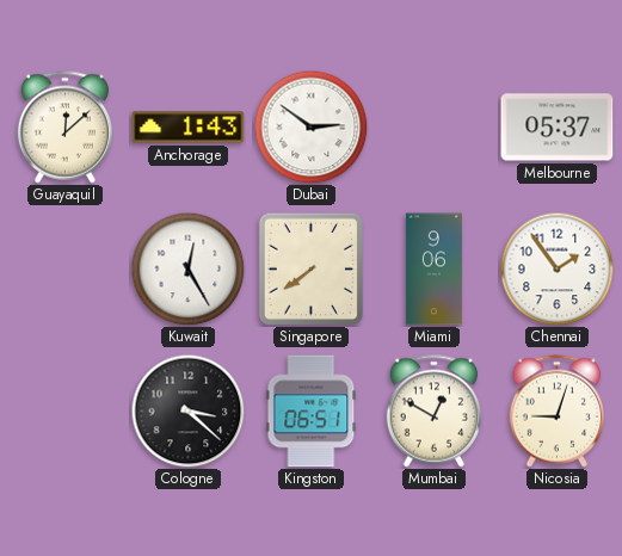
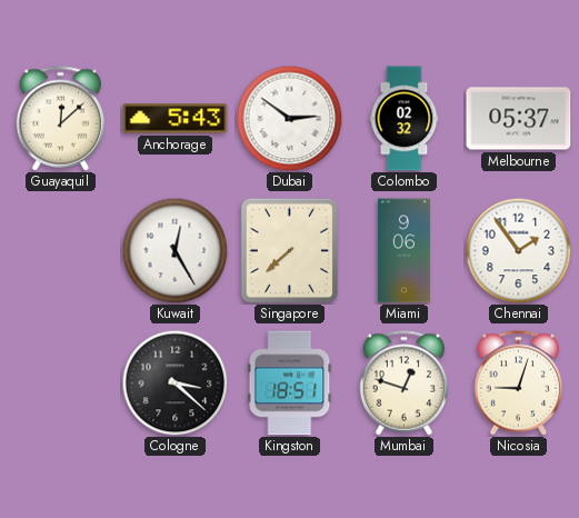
Anchorage: 1:43 -> 5:43 (176, 119)
Colombo: none -> 02:32 (405, 119)
Singapore: 7:39 -> 7:38 (289, 250)
Kingston: 06:51 -> 18:51 (290, 383)
Mumbai: 12:50 -> 12:48 (403, 383)
